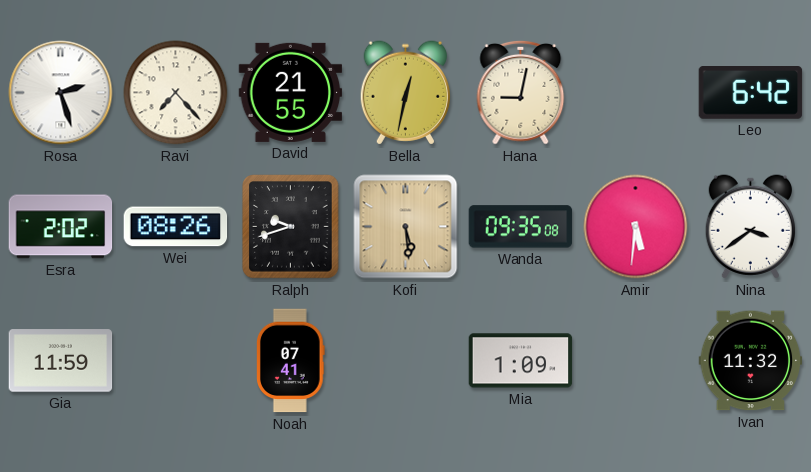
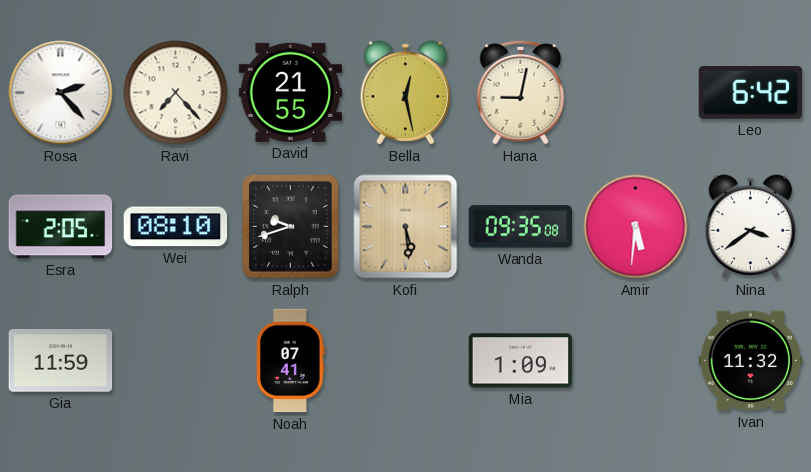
Rosa: 2:27 -> 2:23 (61, 93)
Bella: 12:32 -> 12:28 (405, 93)
Esra: 2:02 -> 2:05 (61, 227)
Wei: 08:26 -> 08:10 (176, 227)
